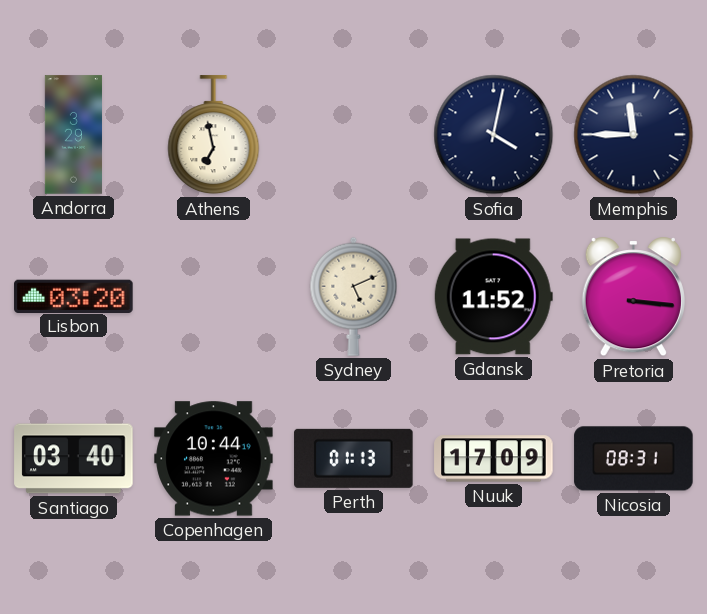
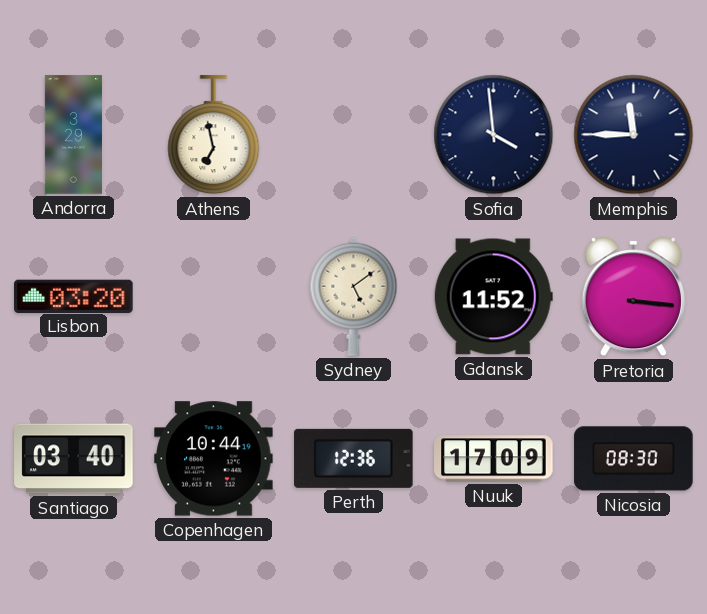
Sofia: 4:02 -> 3:59 (494, 135)
Sydney: 5:11 -> 5:09 (354, 296)
Perth: 01:13 -> 12:36 (354, 458)
Nicosia: 08:31 -> 08:30 (634, 459)
